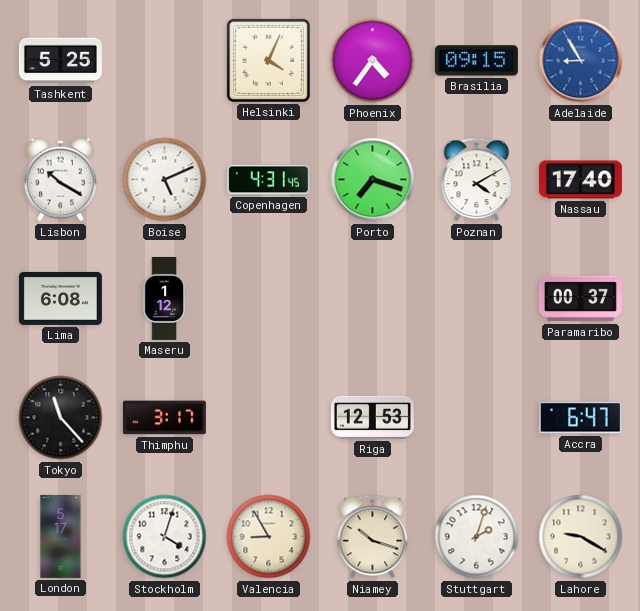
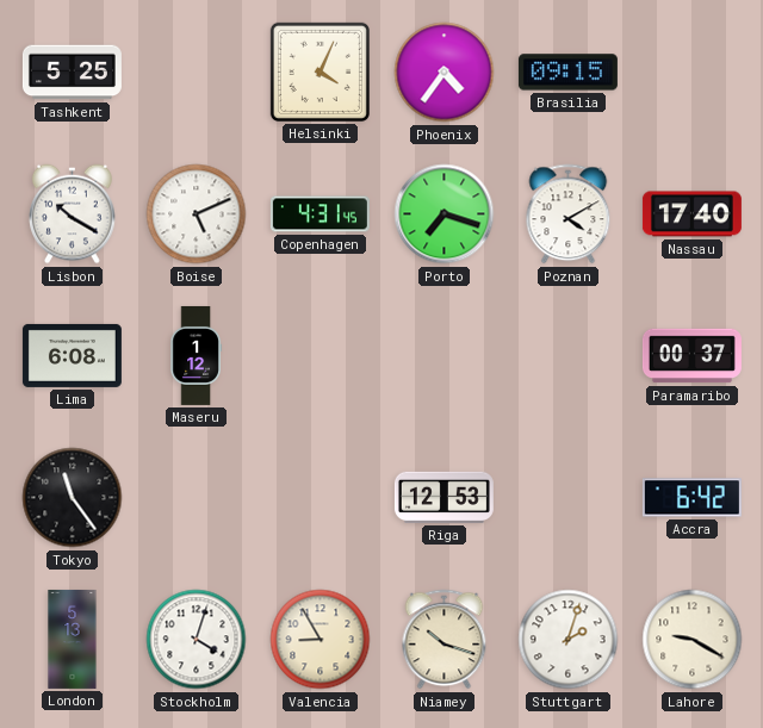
Adelaide: 8:55 -> none (581, 61)
Tokyo: 11:23 -> 11:24 (73, 498)
Thimphu: 3:17 -> none (164, 418)
Accra: 6:47 -> 6:42 (691, 498)
London: 5:17 -> 5:13 (73, 639)
